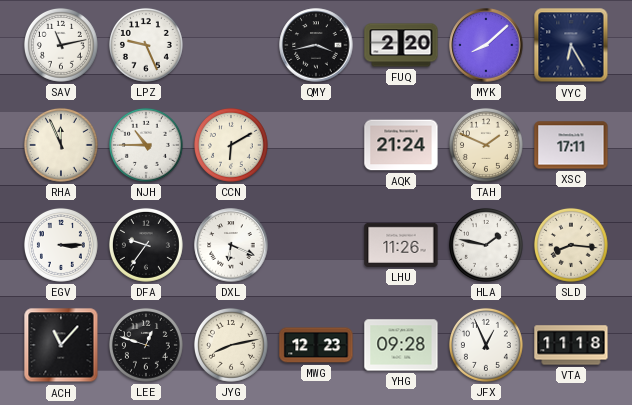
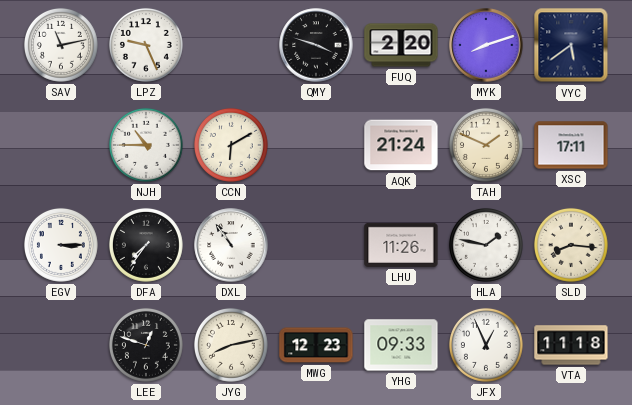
QMY: 3:43 -> 3:48 (316, 45)
MYK: 8:08 -> 8:12 (486, 45)
VYC: 6:25 -> 5:39 (571, 45)
RHA: 11:56 -> none (61, 145)
DFA: 9:36 -> 7:36 (146, 245)
DXL: 6:19 -> 10:54 (231, 245)
ACH: 11:07 -> none (61, 345)
YHG: 09:28 -> 09:33 (401, 345)
